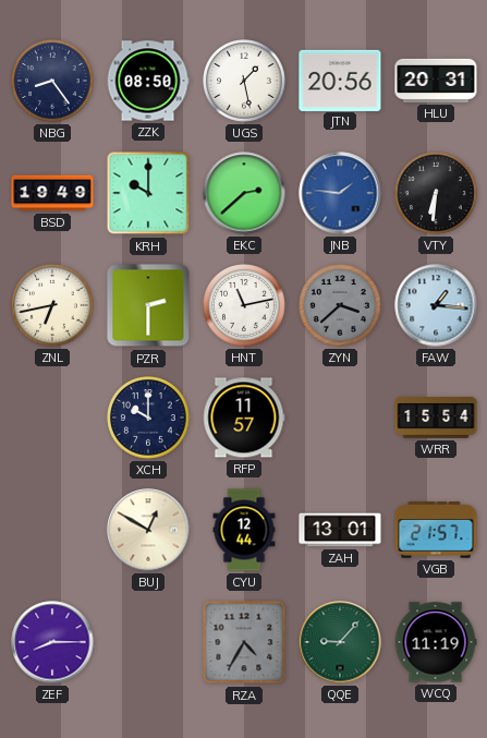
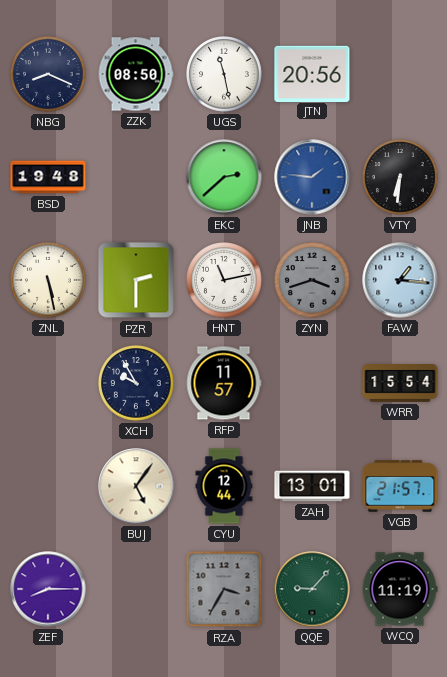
NBG: 8:24 -> 8:19 (48, 74)
UGS: 1:28 -> 11:28 (224, 74)
HLU: 20:31 -> none (436, 81)
BSD: 19:49 -> 19:48 (48, 177)
KRH: 10:00 -> none (148, 193)
ZNL: 6:43 -> 5:28 (48, 280)
ZYN: 3:38 -> 3:42 (312, 280)
XCH: 10:00 -> 9:55 (136, 383)
BUJ: 12:50 -> 5:06 (136, 486)
RZA: 4:35 -> 3:35 (224, 589)
